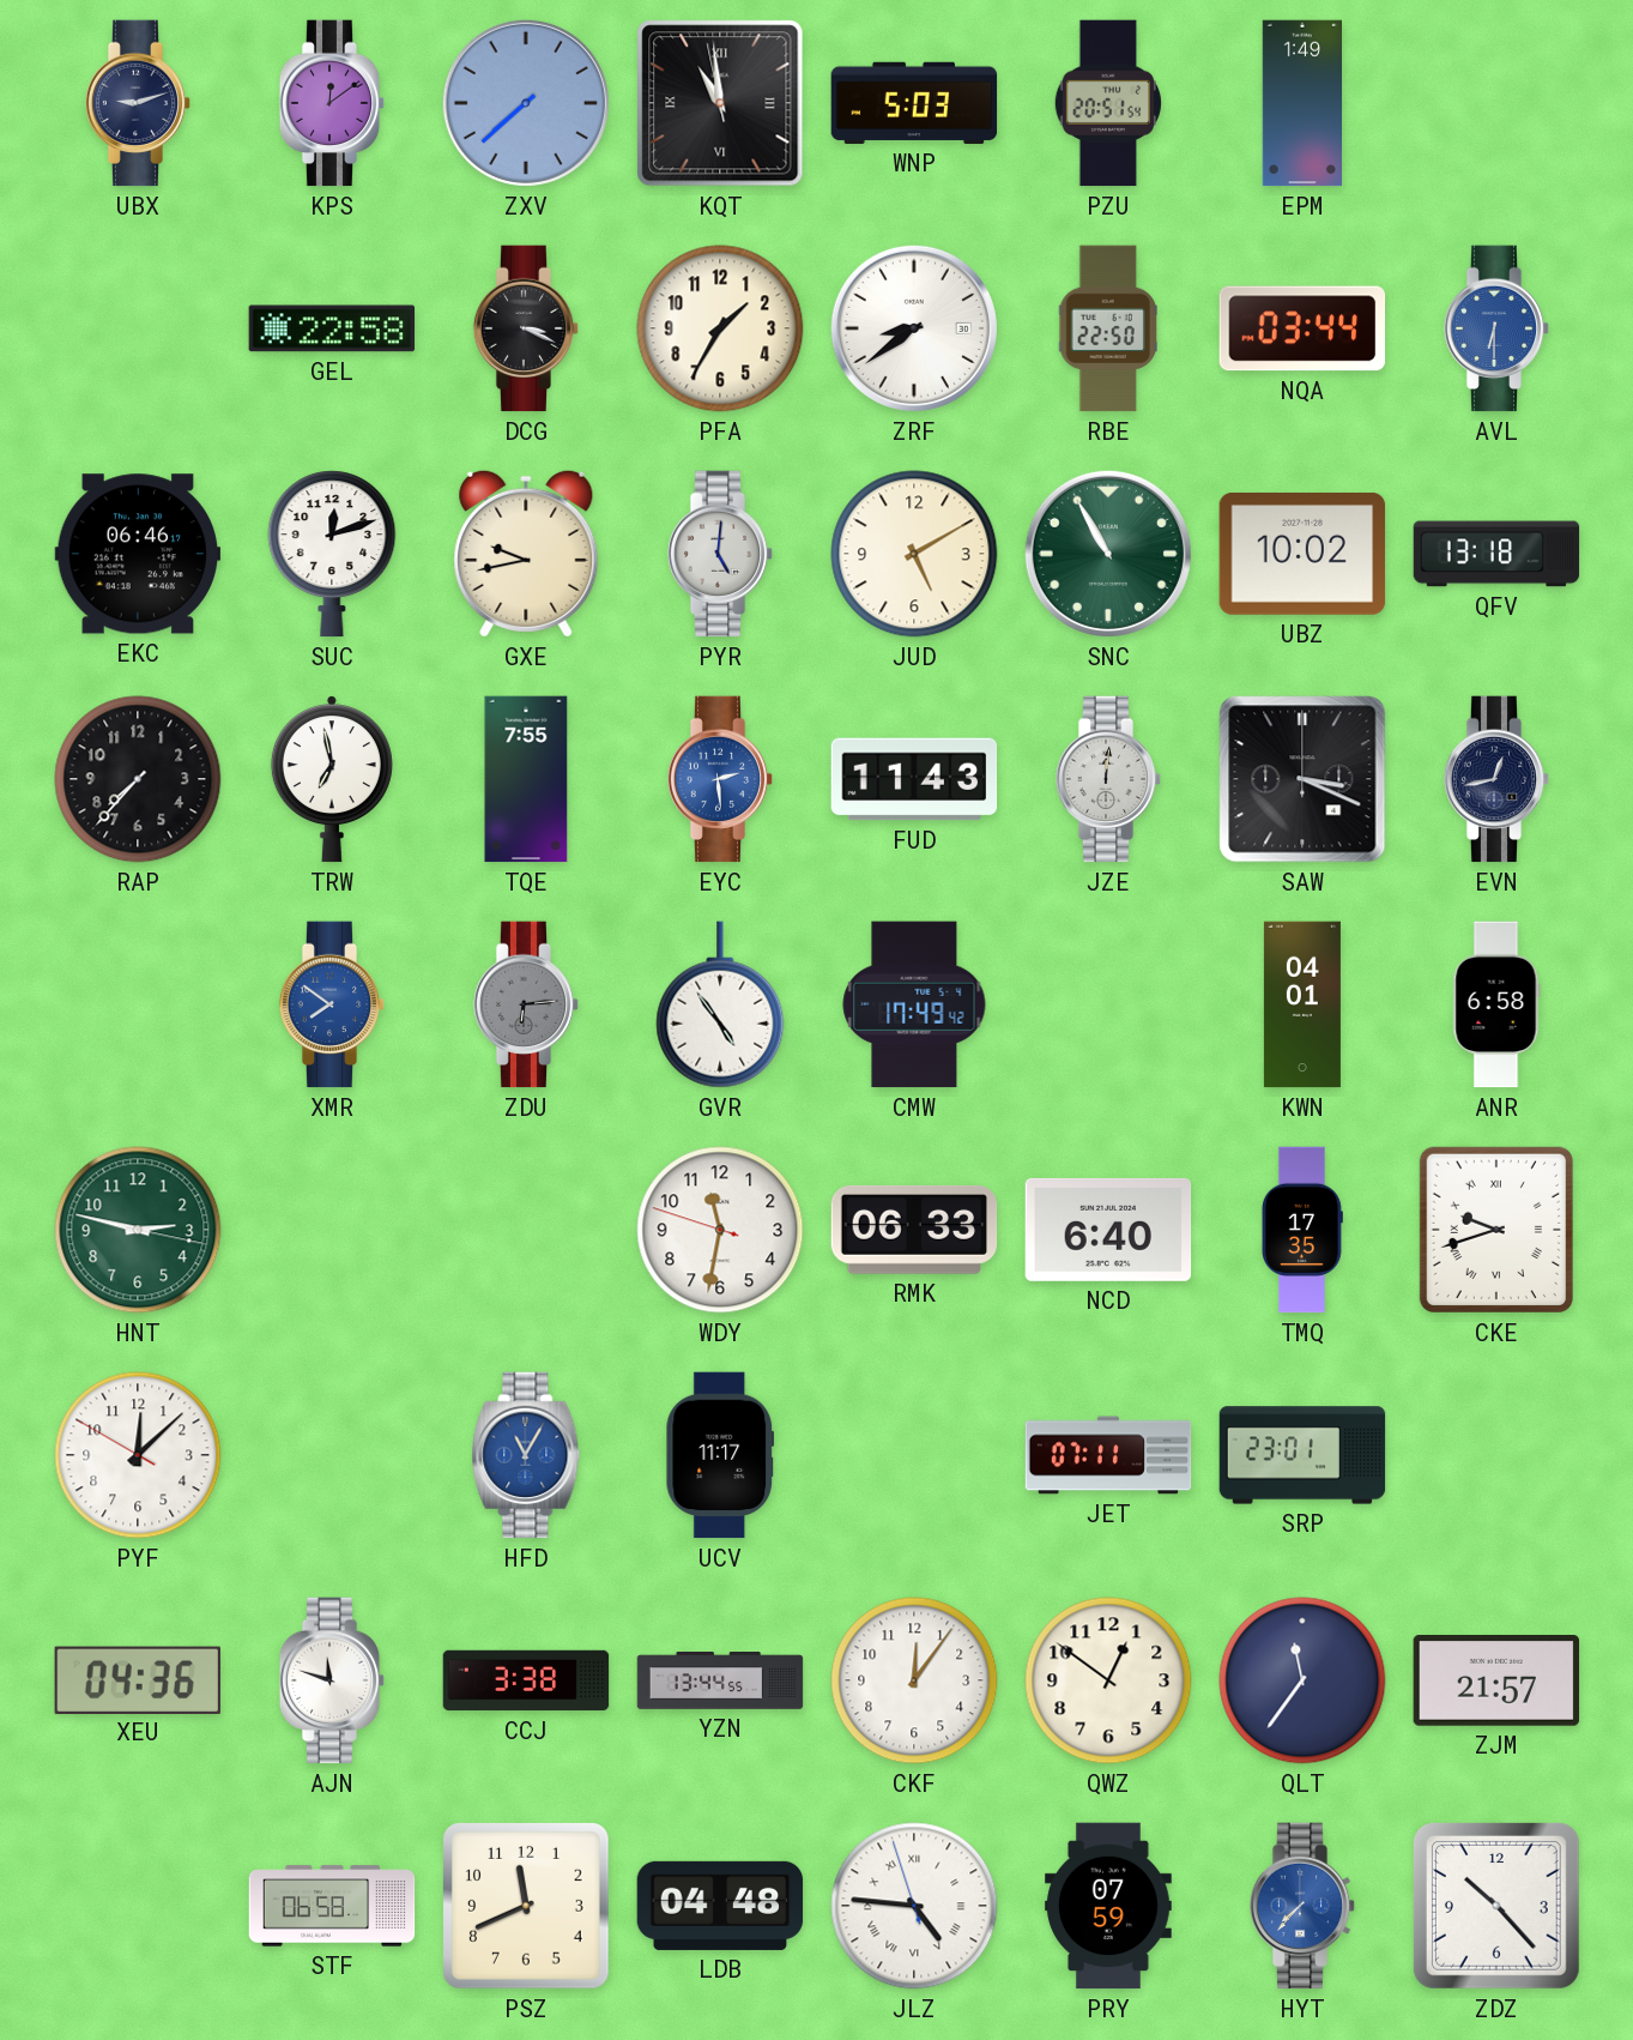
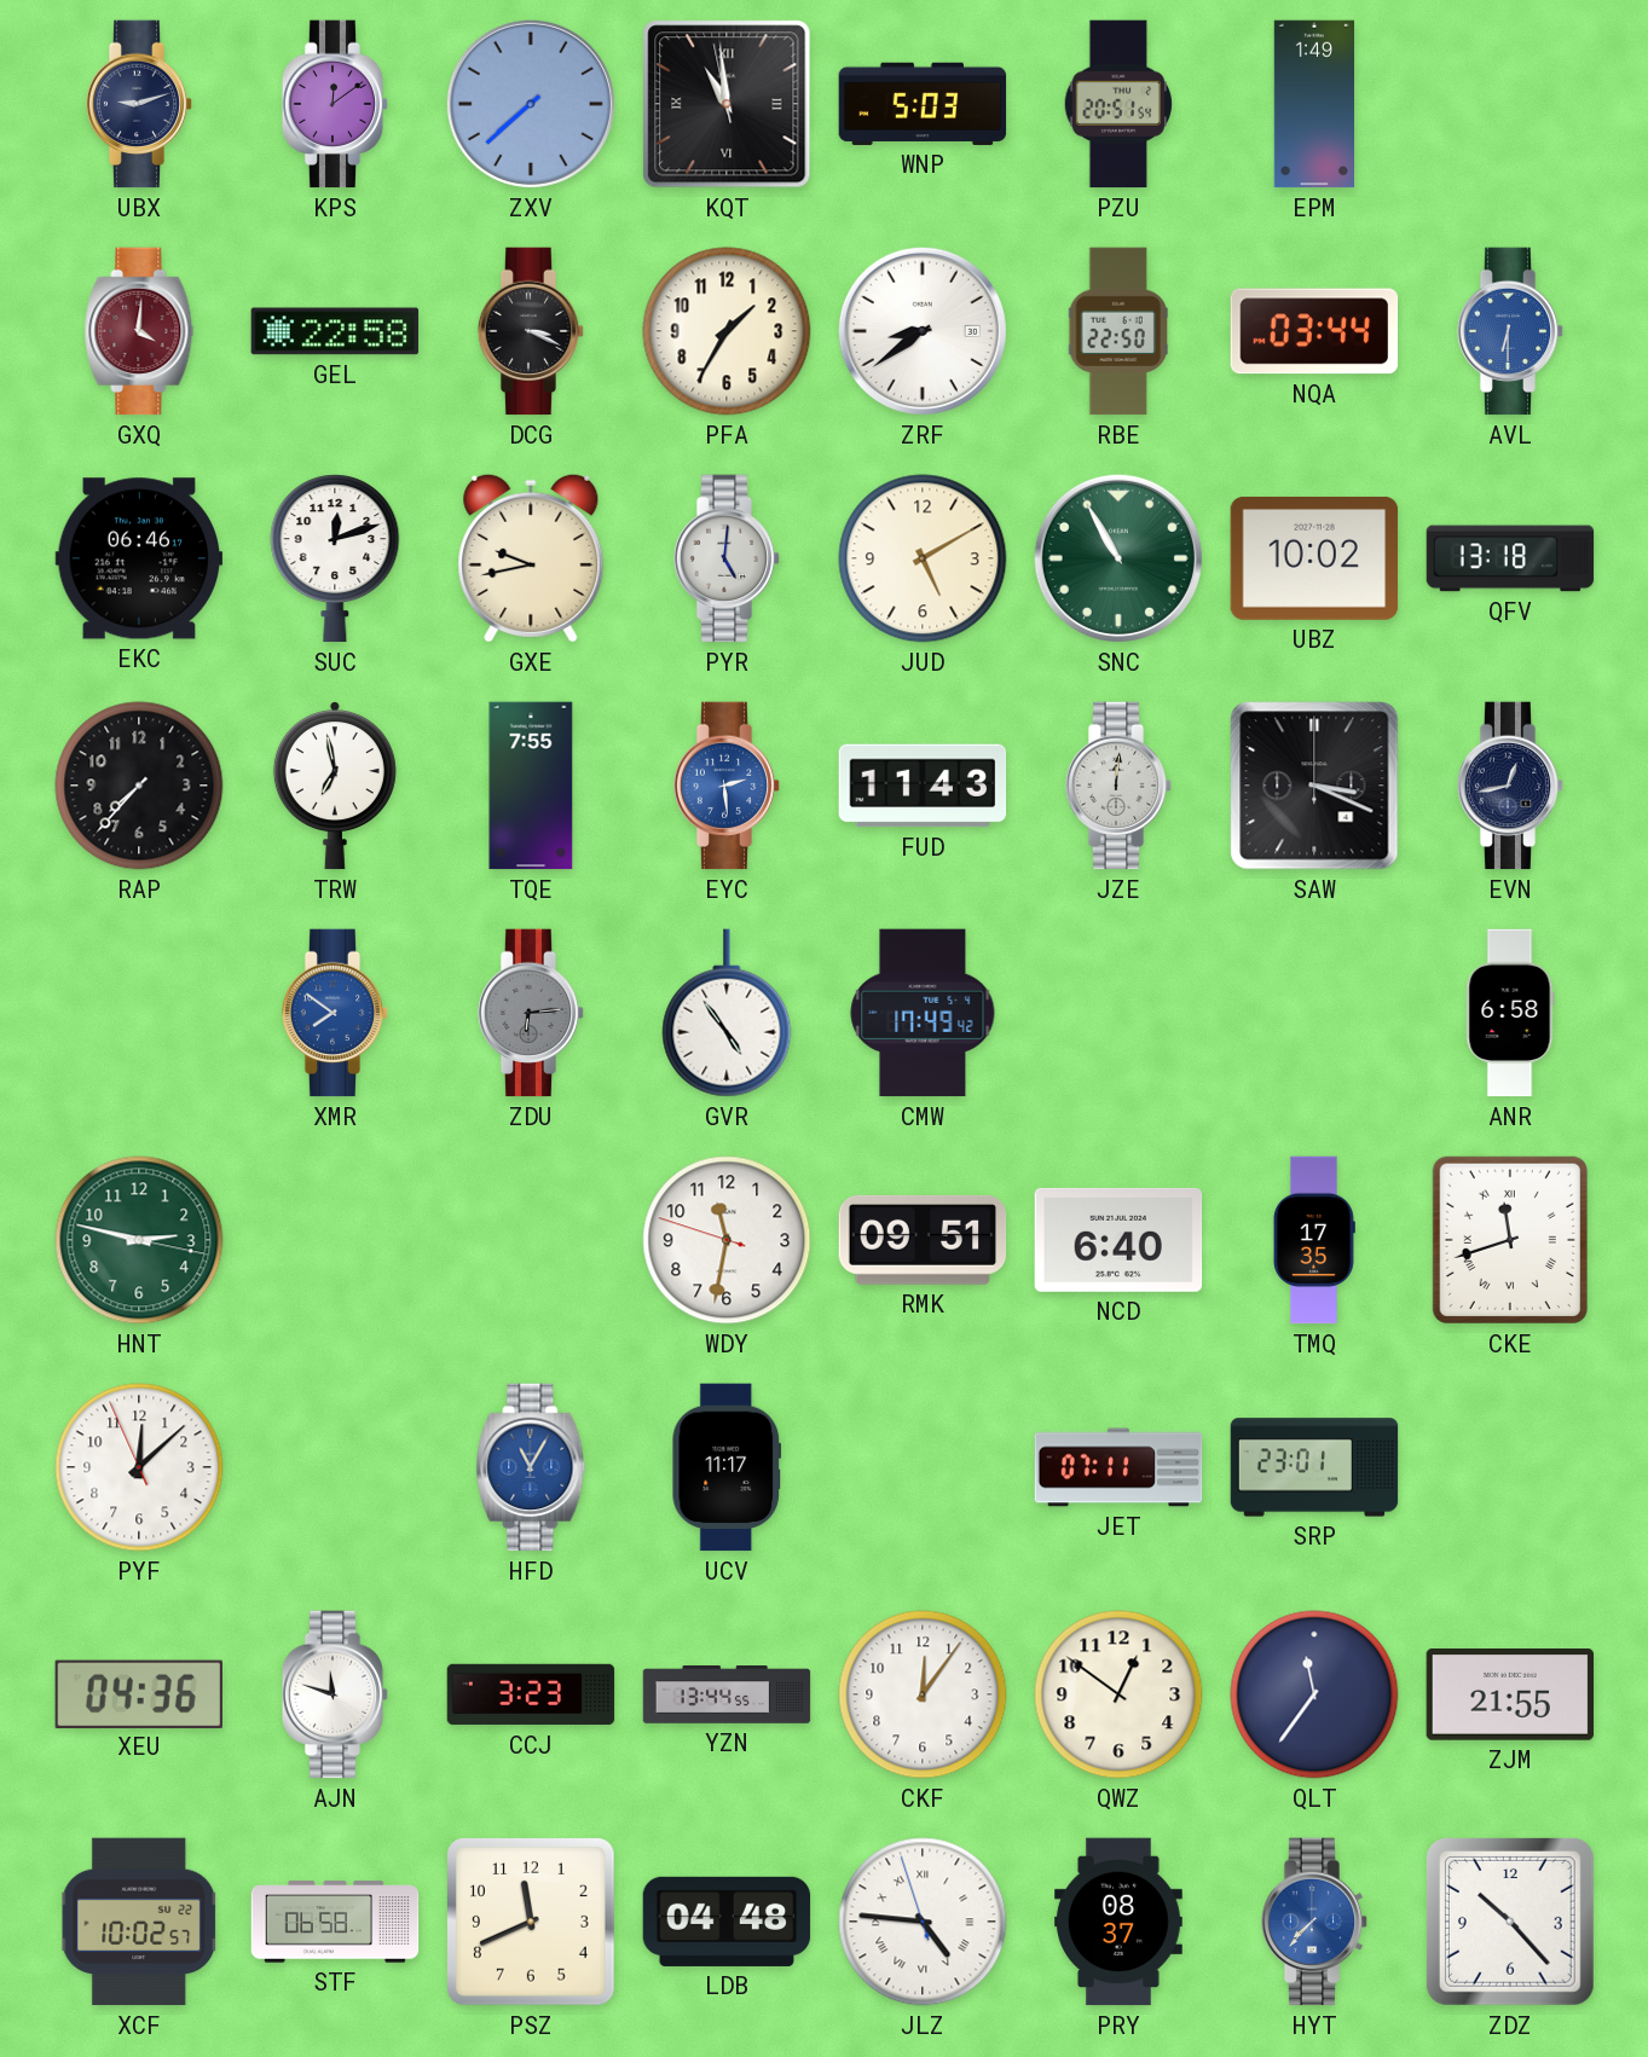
GXQ: none -> 4:01 (139, 331)
KWN: 04:01 -> none (1302, 1004)
RMK: 06:33 -> 09:51 (923, 1240)
CKE: 9:42 -> 11:42 (1510, 1240)
PYF: 12:07:50 -> 12:07:56 (139, 1467)
CCJ: 3:38 -> 3:23 (531, 1694)
ZJM: 21:57 -> 21:55 (1510, 1696)
XCF: none -> 10:02 (139, 1922)
PRY: 07:59 -> 08:37 (1120, 1922)
